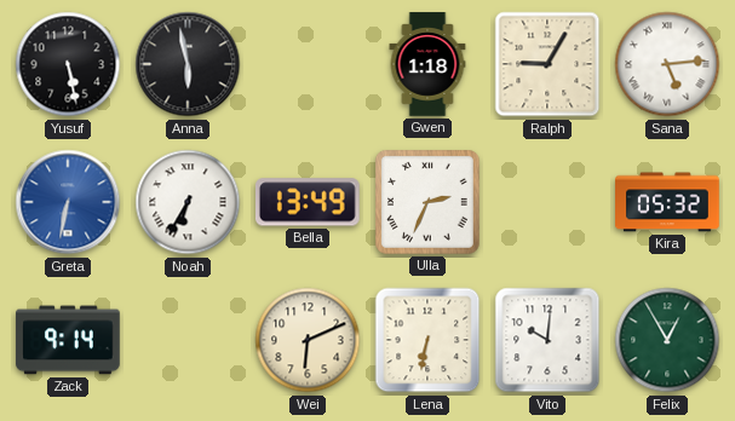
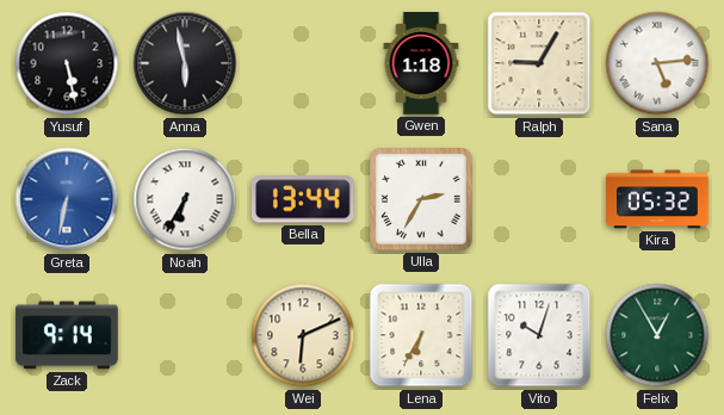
Bella: 13:49 -> 13:44 (303, 199)
Ulla: 2:34 -> 2:35 (422, 200)
Lena: 6:32 -> 6:35 (421, 335)
Vito: 10:01 -> 10:03 (539, 335)
